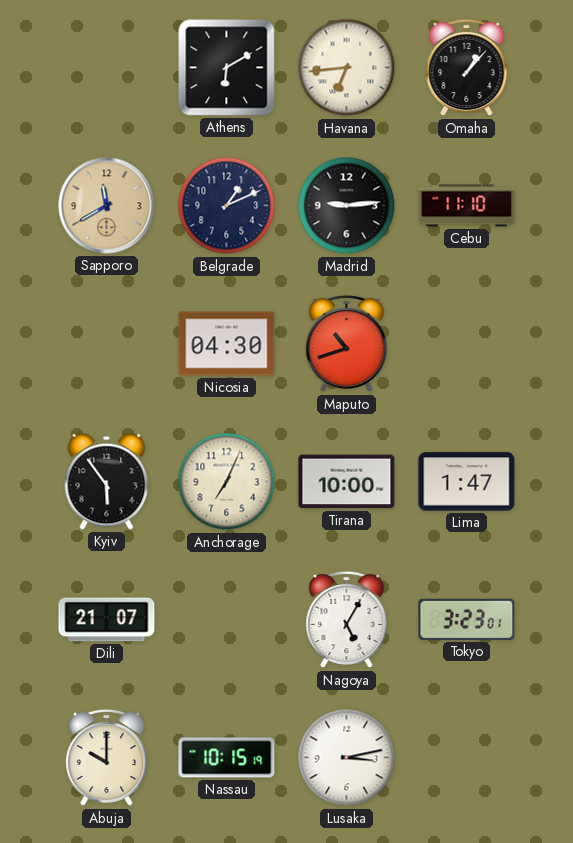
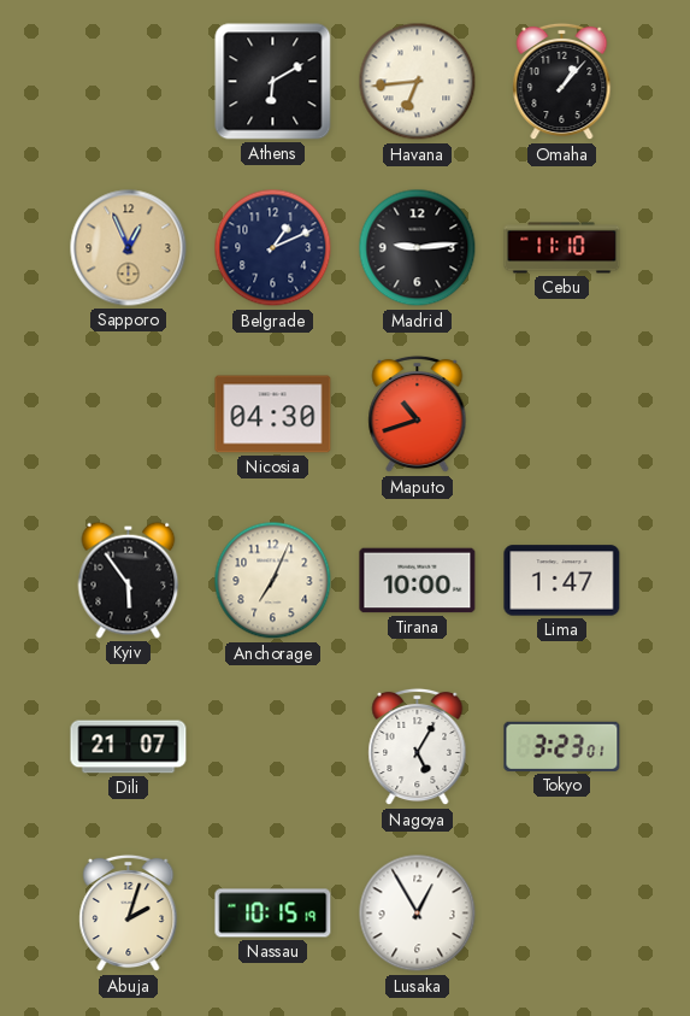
Sapporo: 11:40 -> 12:56 (129, 248)
Abuja: 10:00 -> 2:03 (129, 914)
Lusaka: 3:13 -> 12:55 (418, 914)
